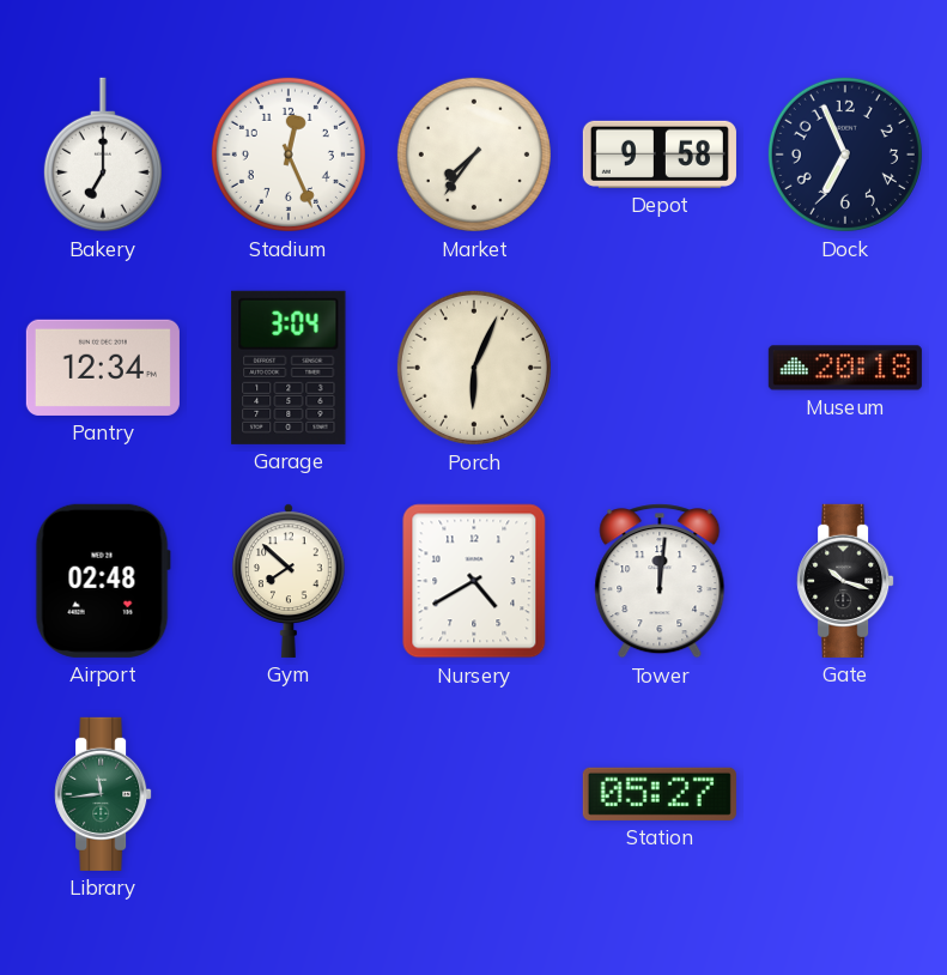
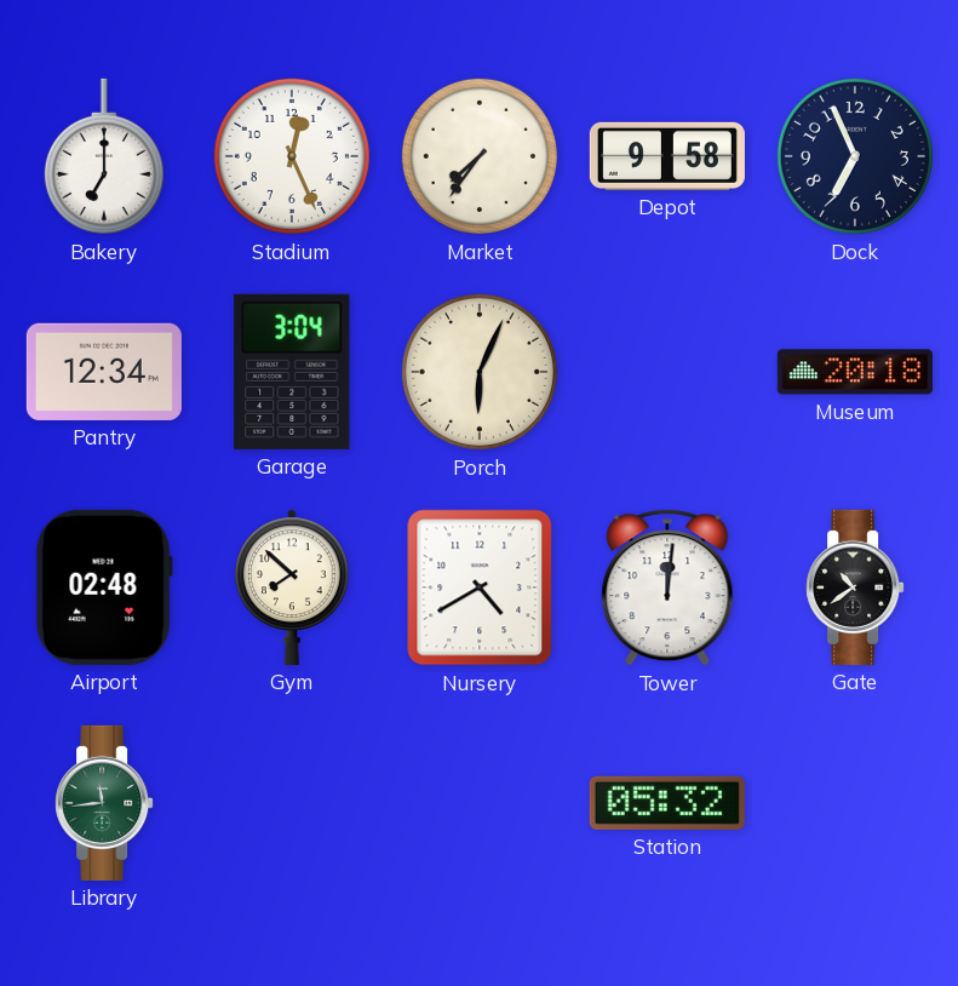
Gate: 10:18 -> 10:39 (855, 587)
Station: 05:27 -> 05:32 (667, 803)
